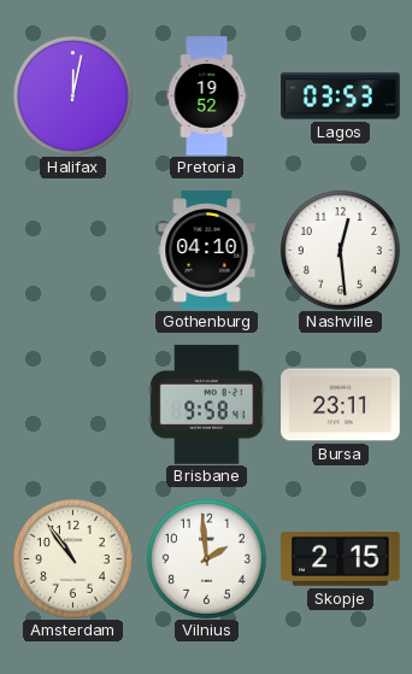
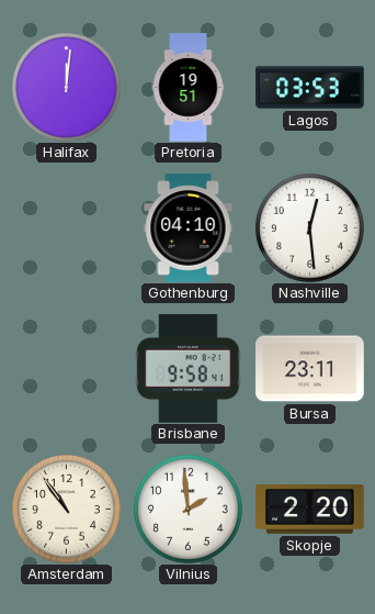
Halifax: 12:02 -> 12:01 (66, 87)
Pretoria: 19:52 -> 19:51 (189, 88)
Skopje: 2:15 -> 2:20 (310, 510)
